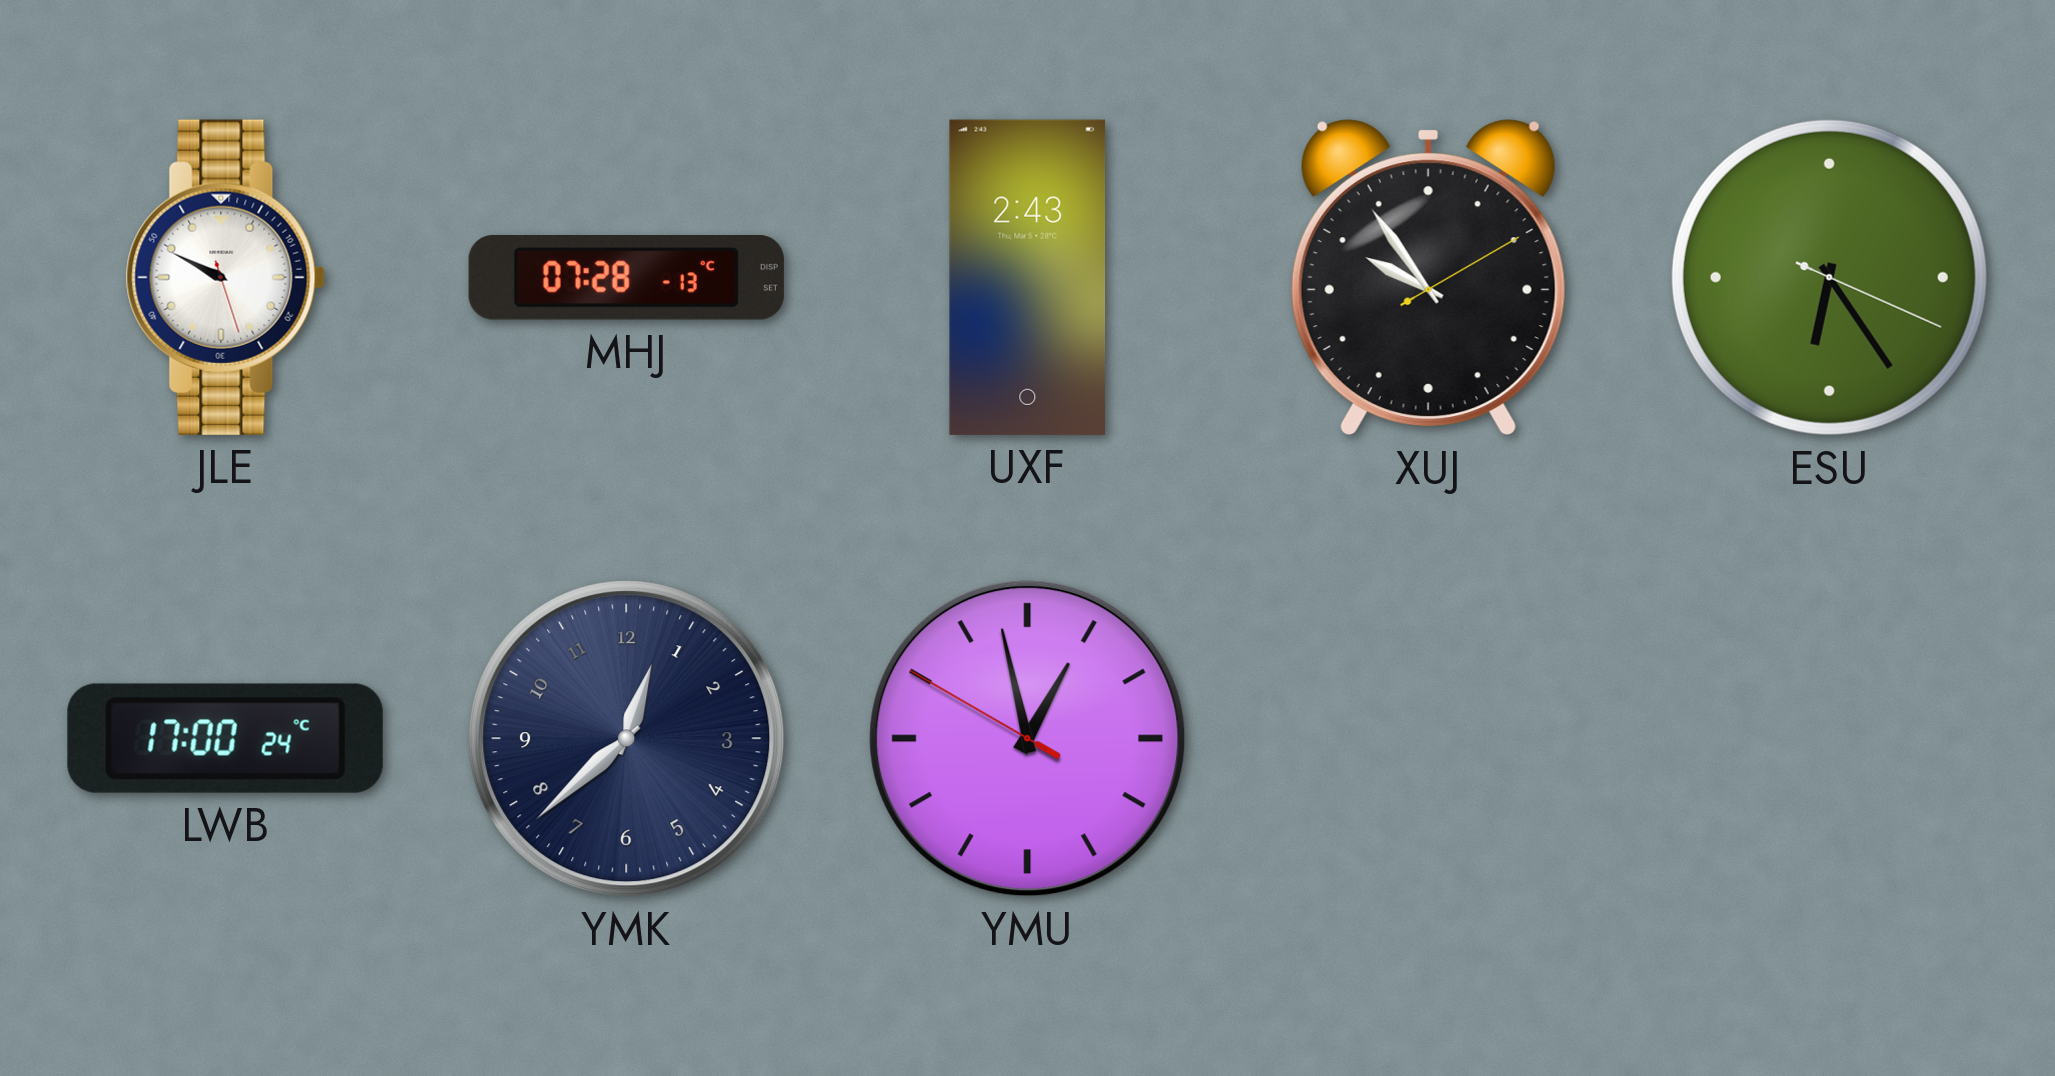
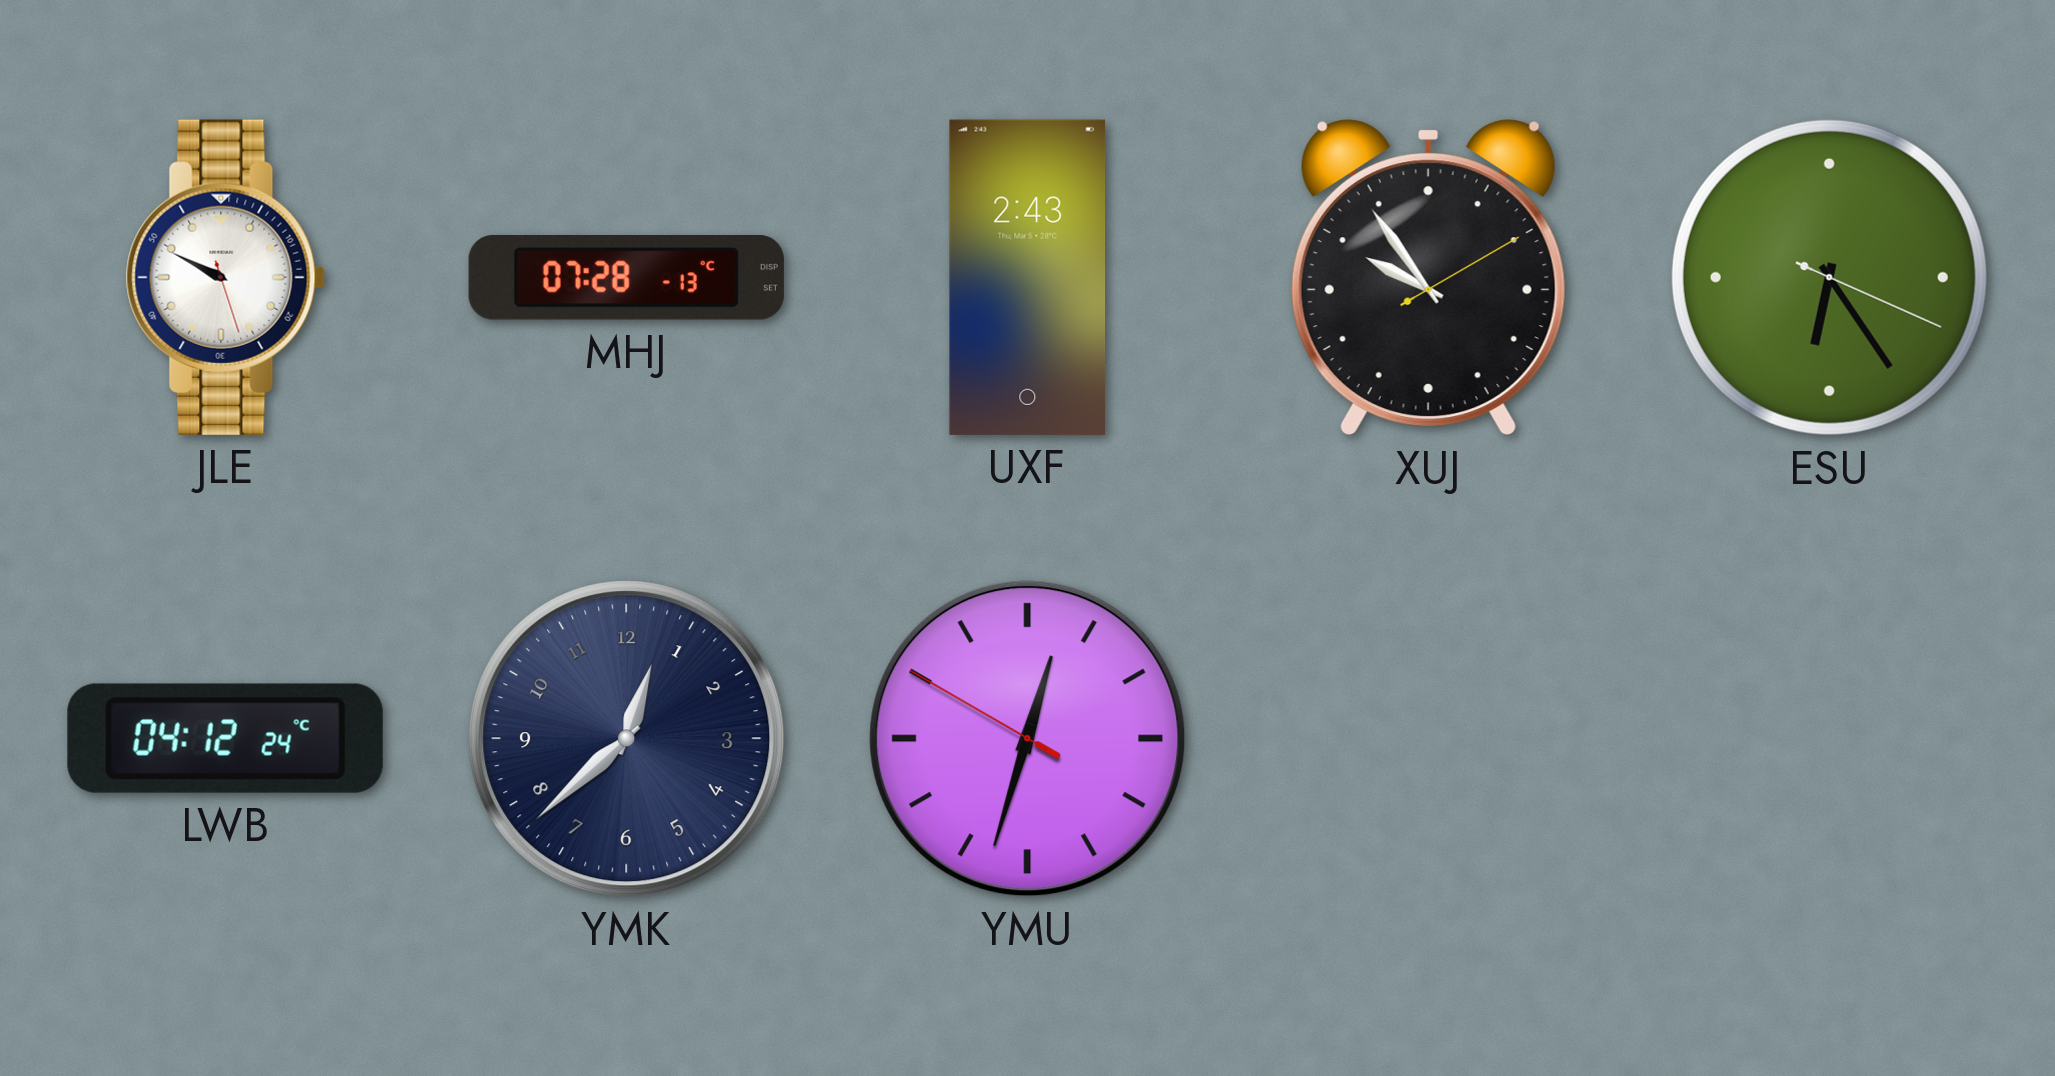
LWB: 17:00 -> 04:12 (225, 738)
YMU: 12:57 -> 12:32 (1028, 739)
